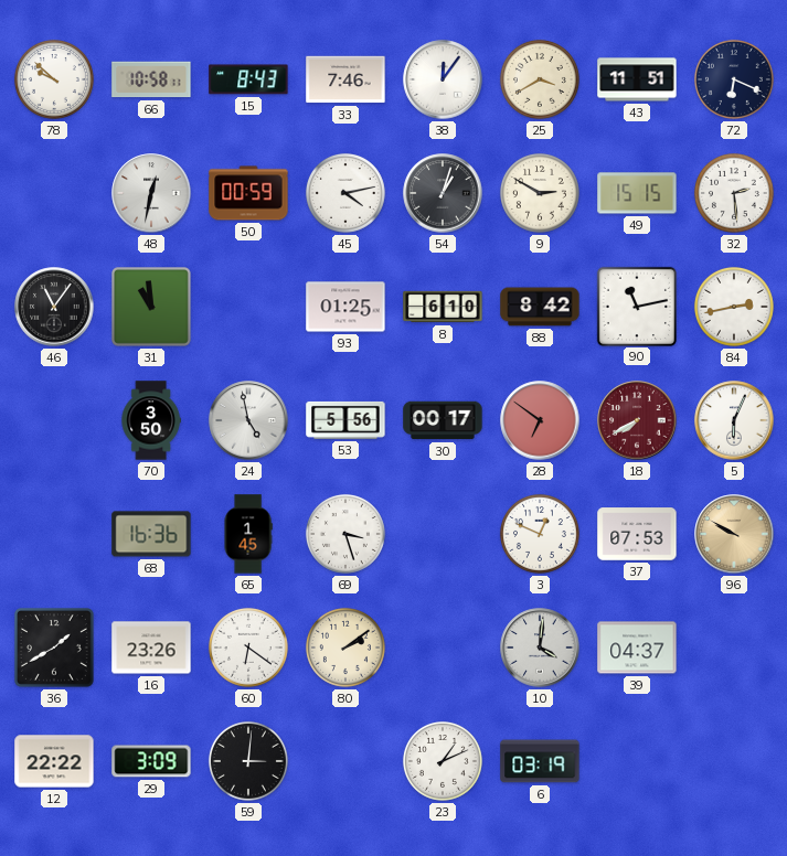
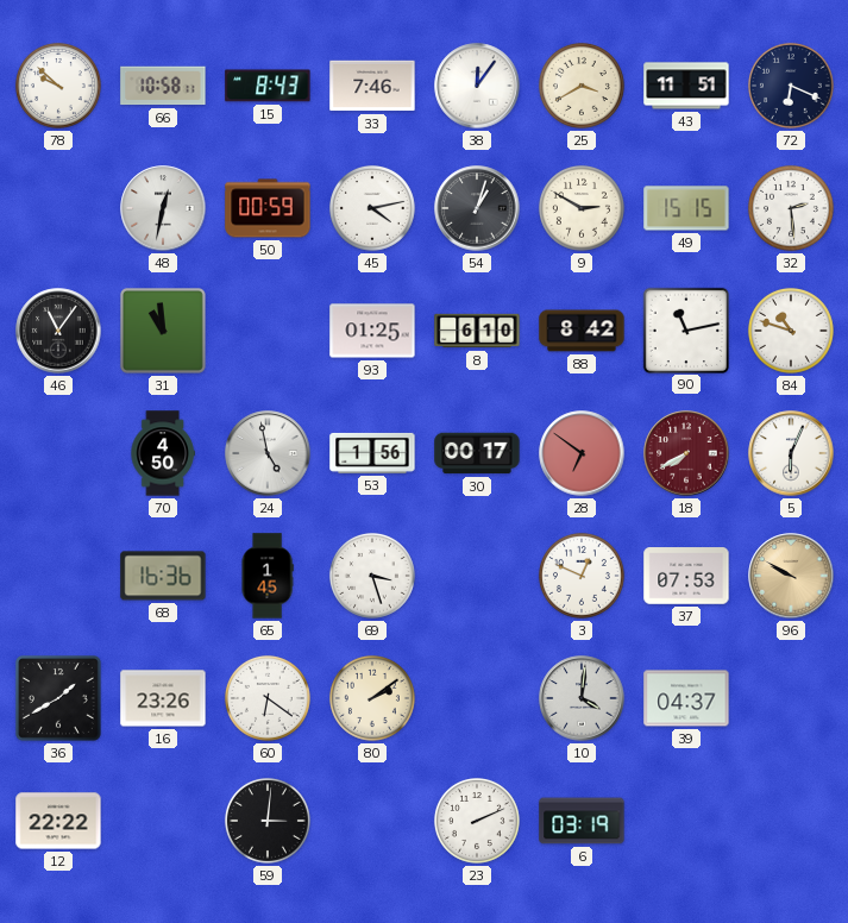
84: 2:43 -> 10:48 (791, 331)
70: 3:50 -> 4:50 (163, 453)
53: 5:56 -> 1:56 (372, 453)
29: 3:09 -> none (151, 761)
23: 1:11 -> 2:11 (477, 821)
